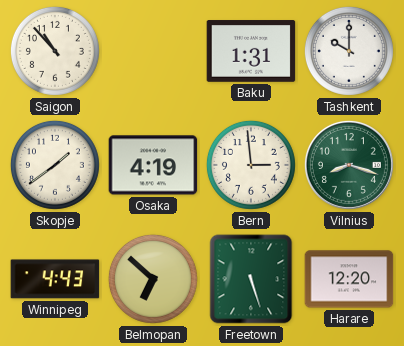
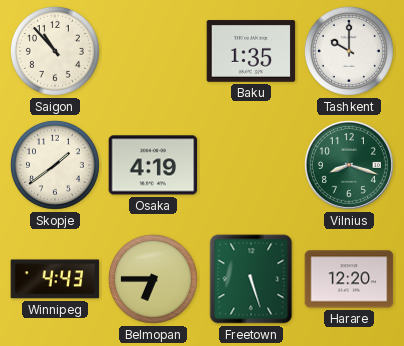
Baku: 1:31 -> 1:35 (251, 51)
Bern: 2:59 -> none (251, 165)
Belmopan: 6:52 -> 6:45 (153, 279)
